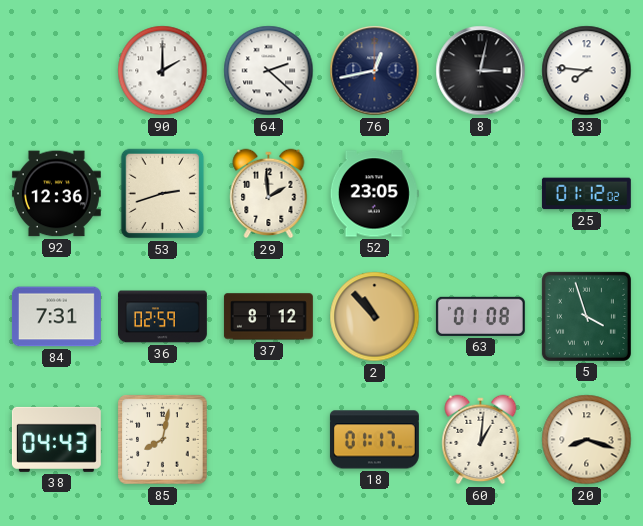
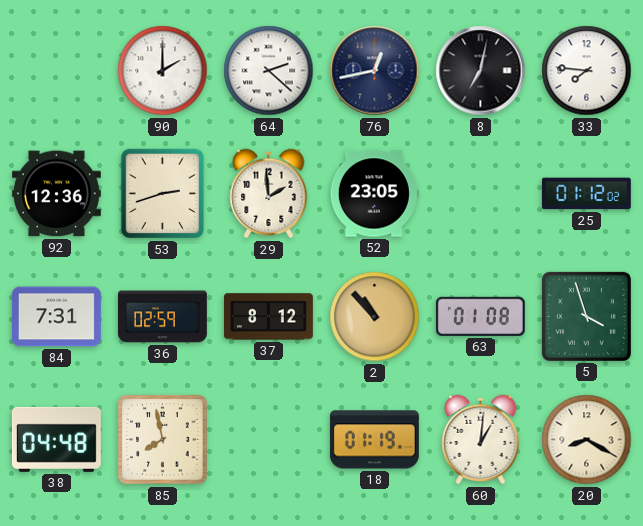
8: 3:02 -> 7:02 (481, 71)
38: 04:43 -> 04:48 (56, 439)
85: 8:02 -> 7:58 (163, 440)
18: 01:17 -> 01:19 (374, 440)
20: 8:18 -> 8:20 (587, 440)
